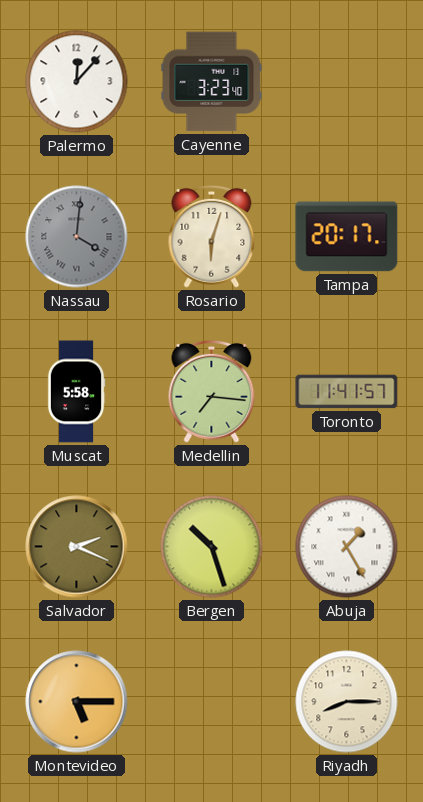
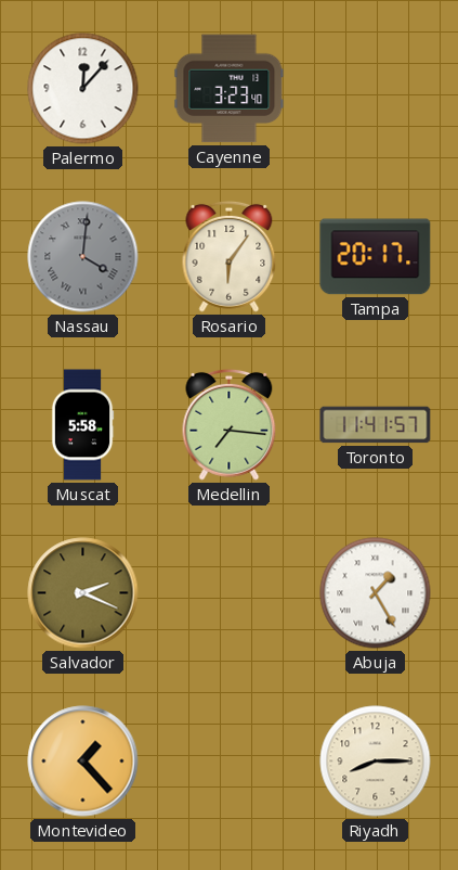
Rosario: 6:03 -> 6:06 (230, 256)
Bergen: 10:27 -> none (212, 547)
Montevideo: 5:15 -> 1:23 (83, 762)
